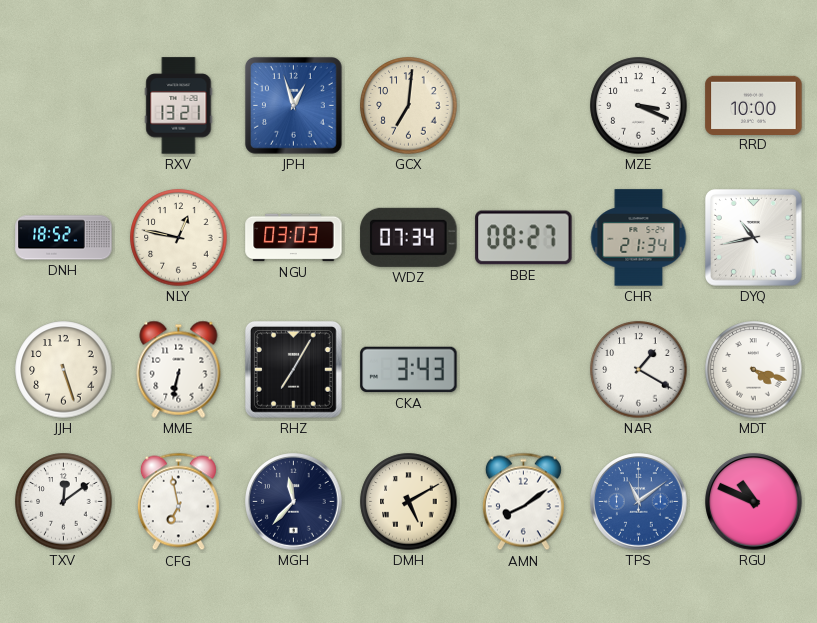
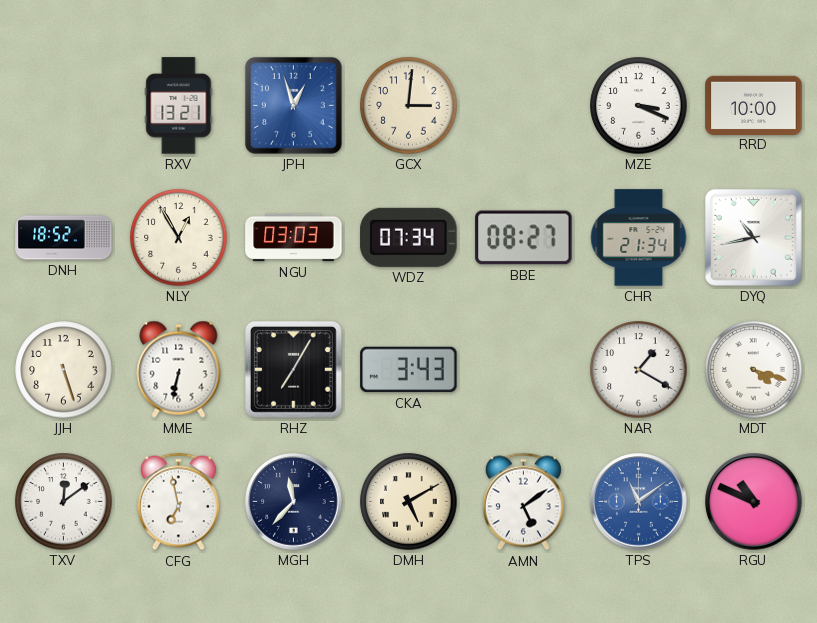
GCX: 7:01 -> 3:01 (409, 106)
NLY: 12:47 -> 12:55 (179, 238)
AMN: 8:09 -> 5:09 (523, 502)
